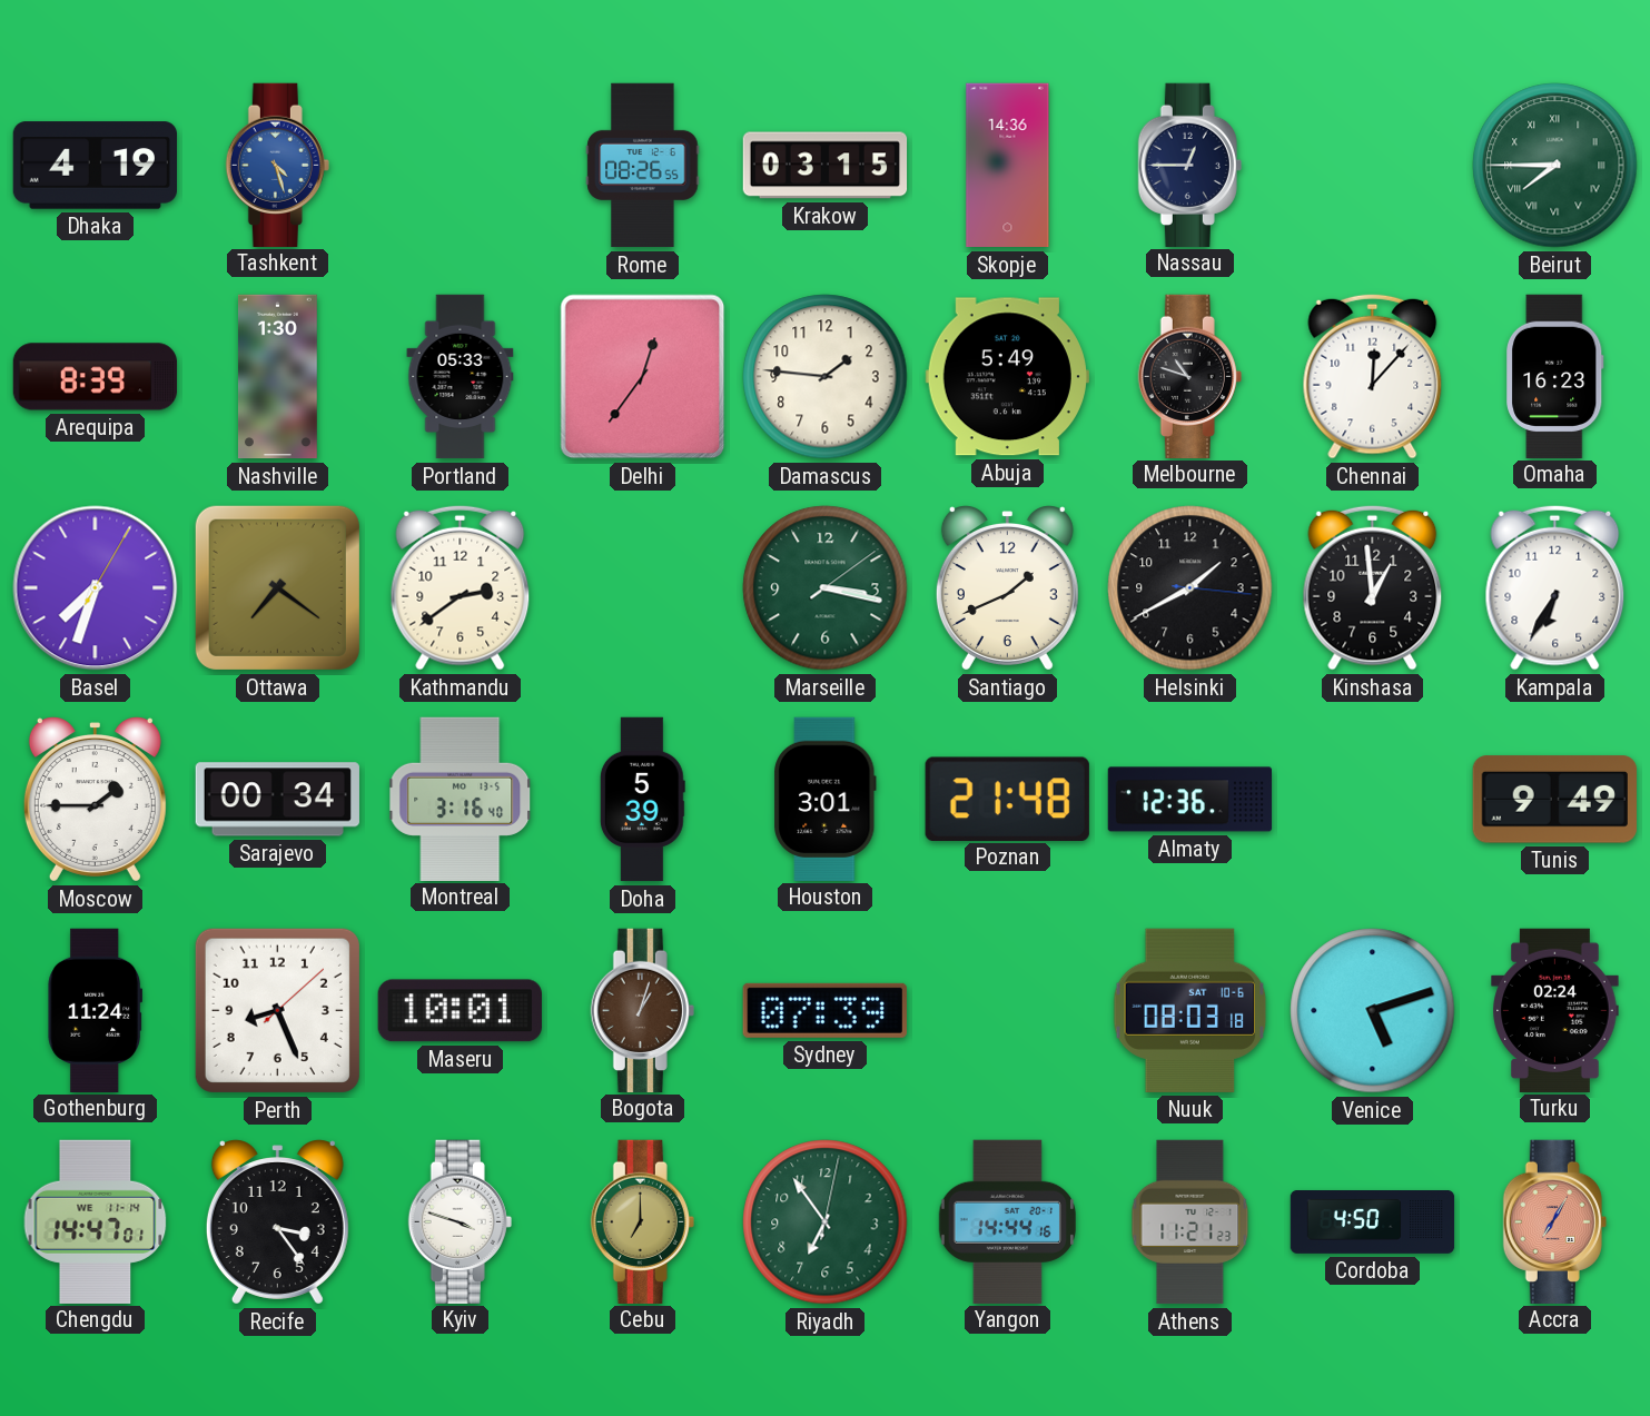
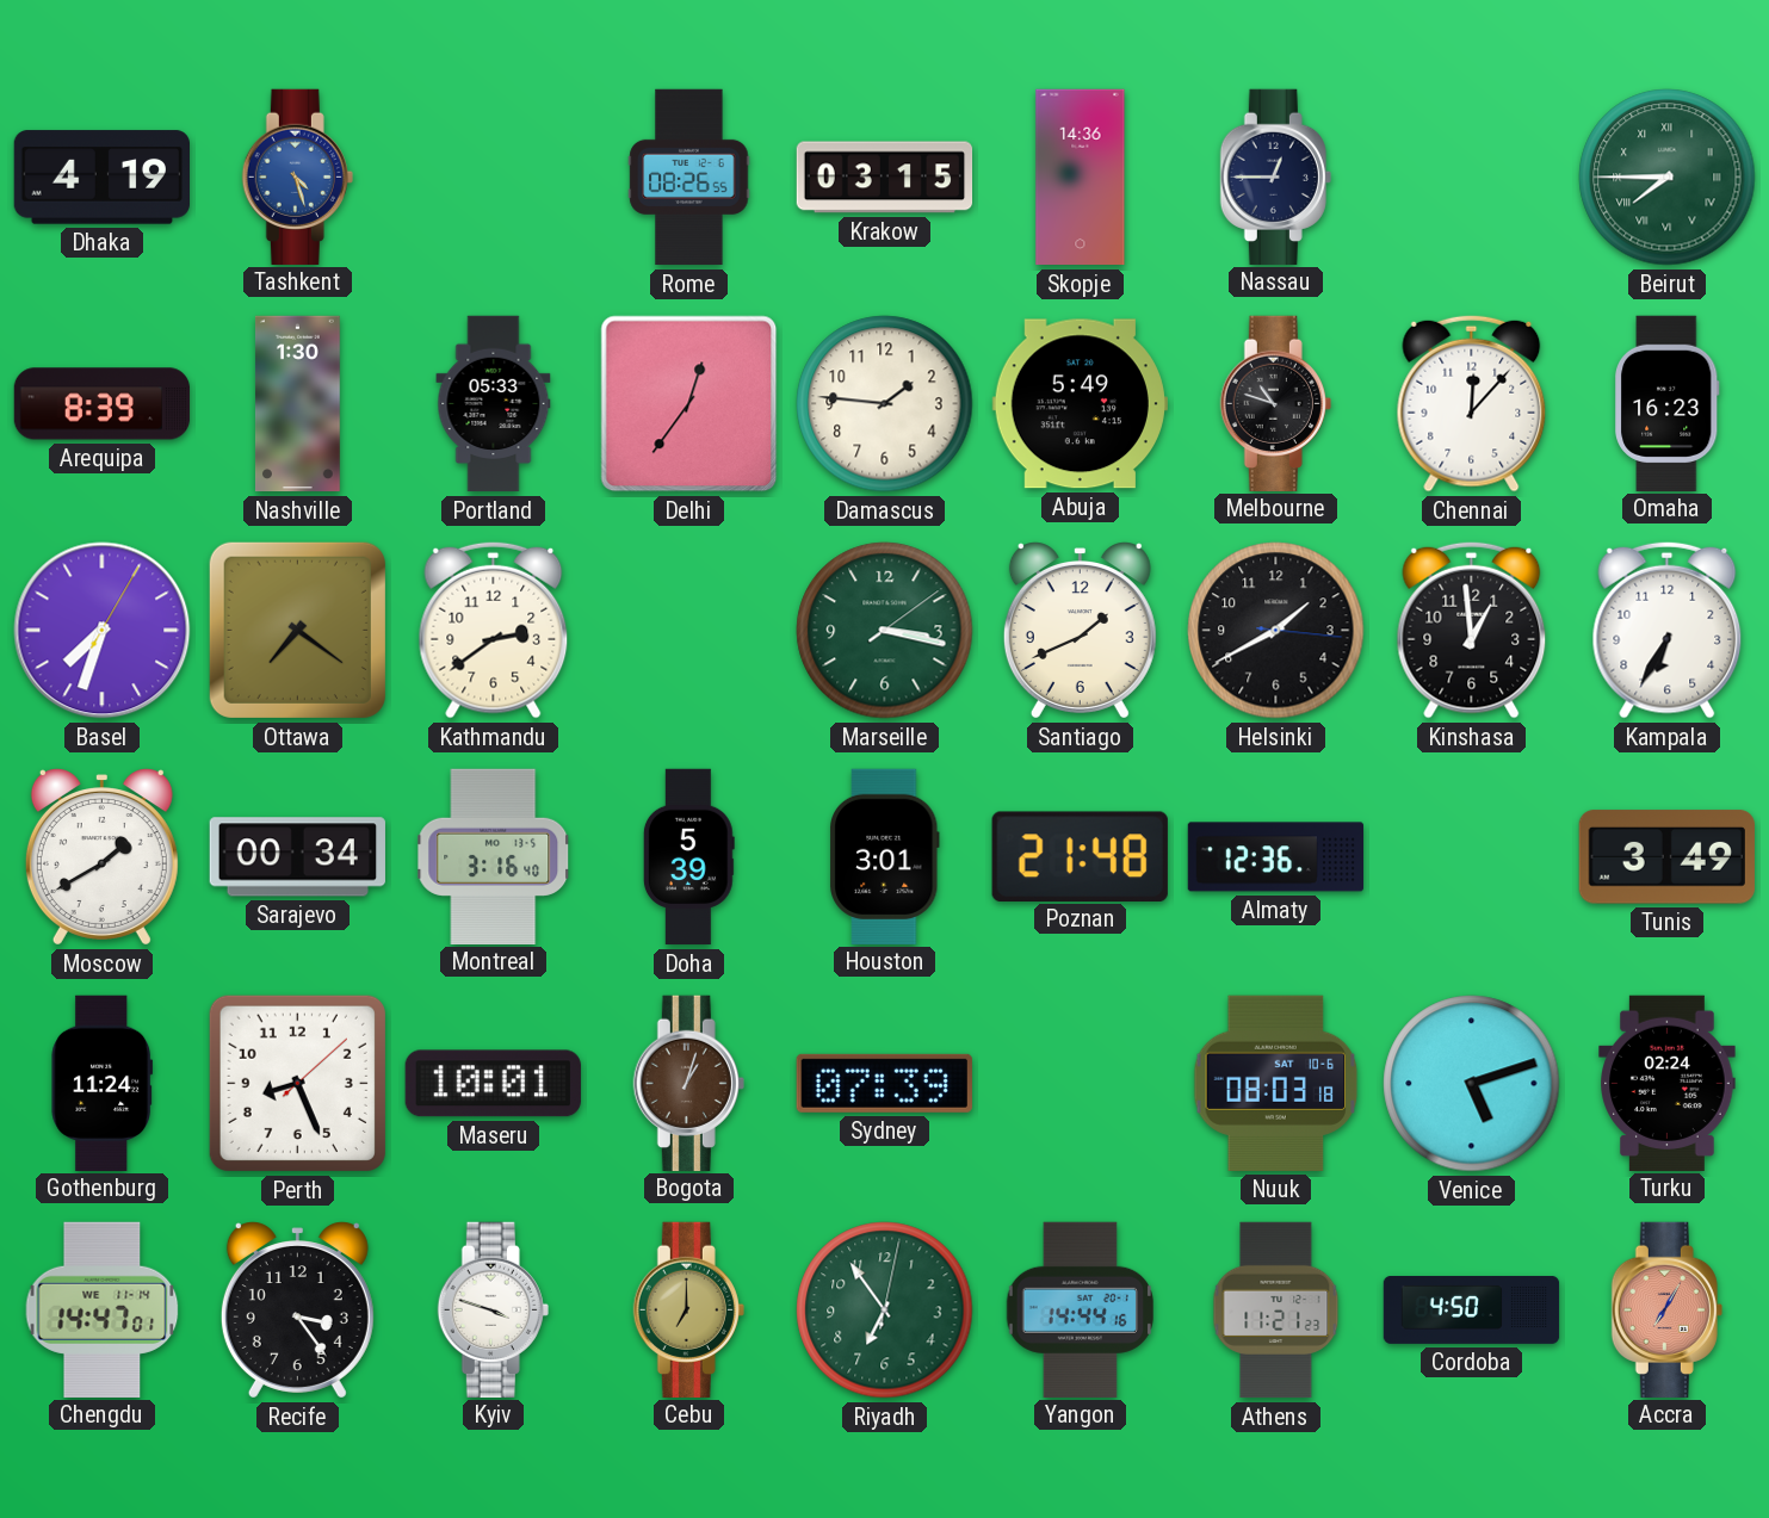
Moscow: 1:45 -> 1:40 (101, 857)
Tunis: 9:49 -> 3:49 (1666, 857)
